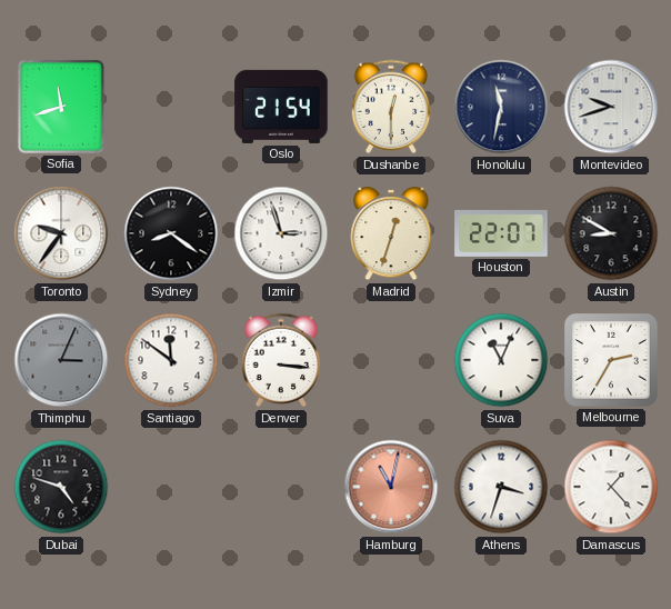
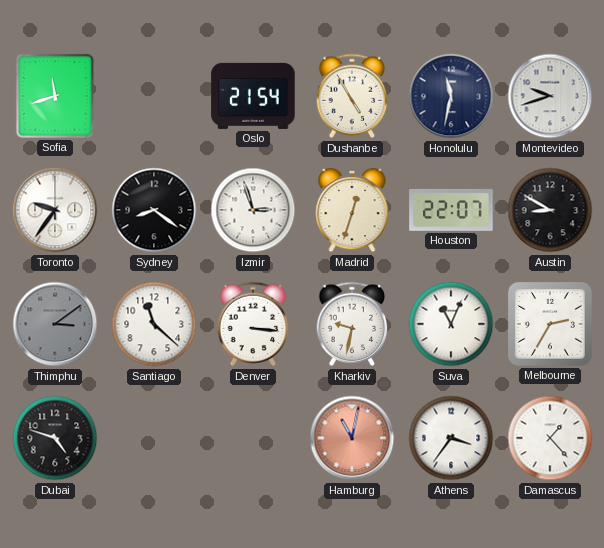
Dushanbe: 12:30 -> 4:55 (352, 96)
Thimphu: 3:04 -> 3:09 (55, 324)
Santiago: 11:51 -> 11:22 (154, 324)
Kharkiv: none -> 9:32 (352, 324)
Athens: 3:33 -> 3:36 (451, 438)
